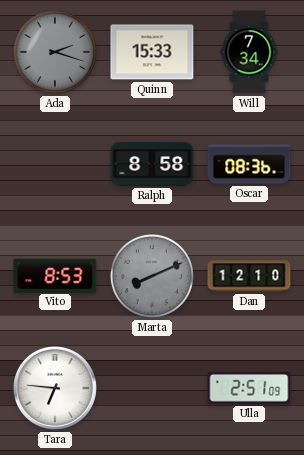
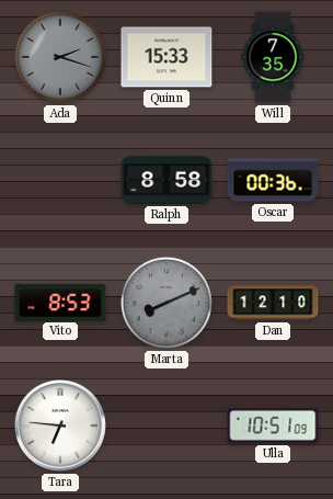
Will: 7:34 -> 7:35 (273, 57)
Oscar: 08:36 -> 00:36 (273, 180)
Ulla: 2:51 -> 10:51 (273, 427)
